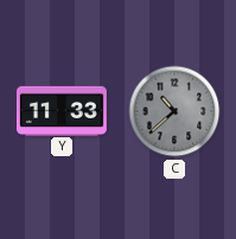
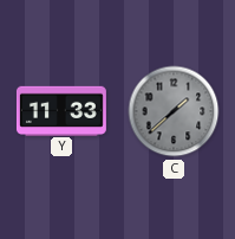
C: 10:38 -> 1:38 (174, 111)
